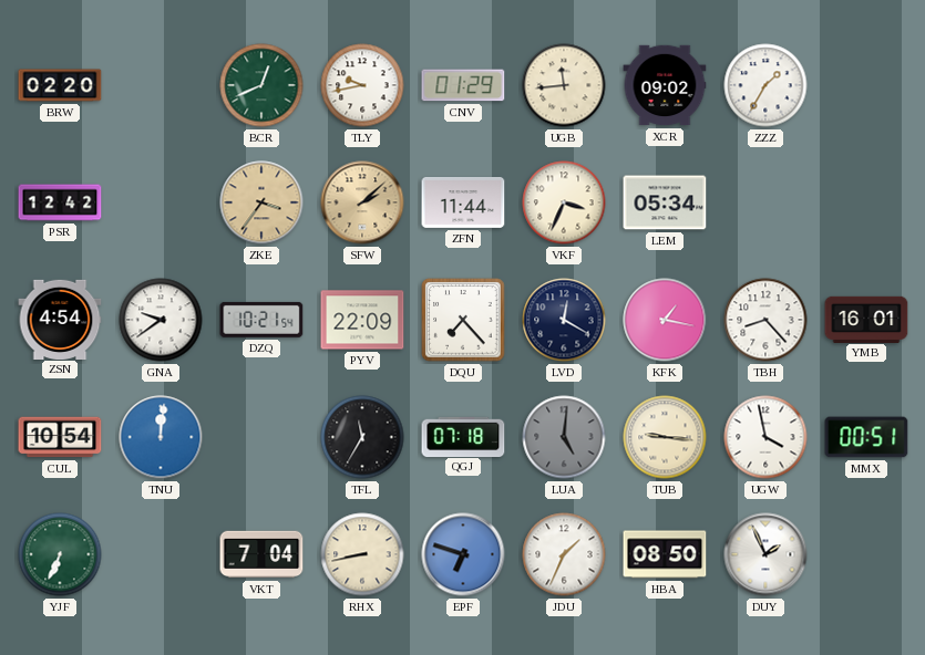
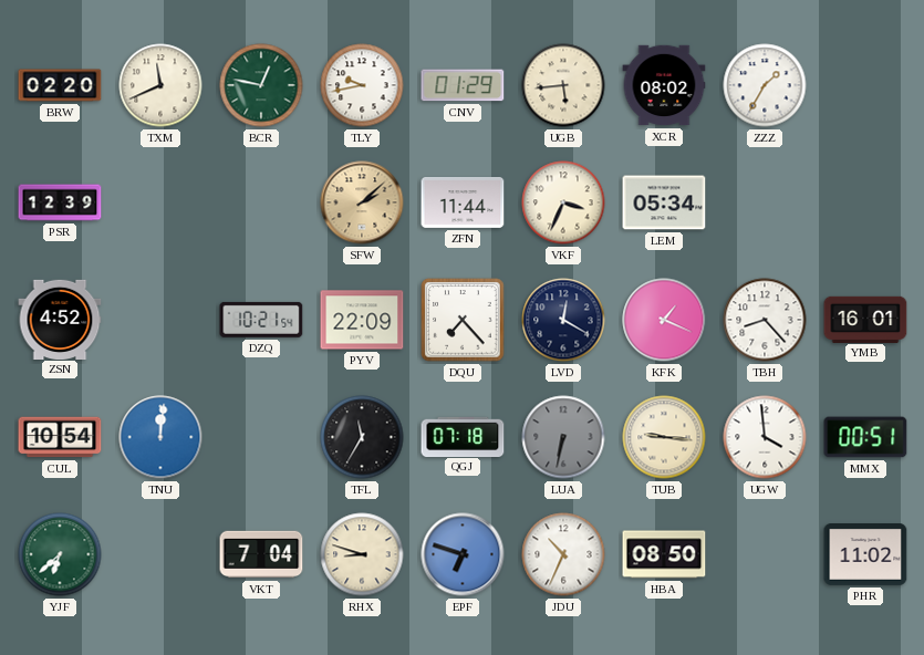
TXM: none -> 11:41 (160, 85)
BCR: 12:41 -> 12:47 (261, 85)
UGB: 11:44 -> 5:44 (563, 85)
XCR: 09:02 -> 08:02 (664, 85)
PSR: 12:42 -> 12:39 (60, 202)
ZKE: 3:36 -> none (261, 202)
ZSN: 4:54 -> 4:52 (60, 319)
GNA: 9:39 -> none (161, 320)
KFK: 1:17 -> 1:19 (664, 320)
LUA: 5:01 -> 6:32 (563, 437)
UGW: 3:58 -> 3:59 (765, 437)
YJF: 6:34 -> 6:38 (60, 554)
RHX: 8:43 -> 8:48 (362, 554)
JDU: 1:34 -> 10:34 (563, 554)
DUY: 1:56 -> none (765, 554)
PHR: none -> 11:02 (865, 555)
